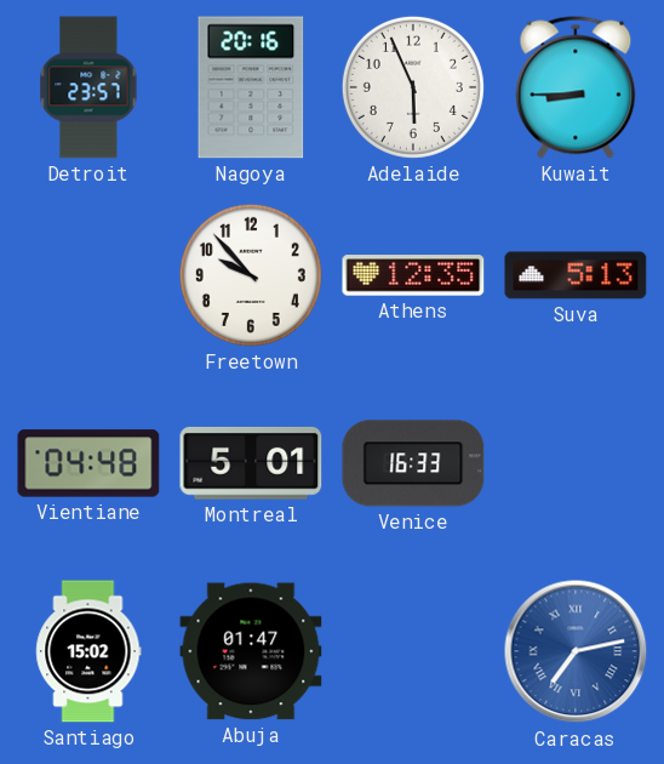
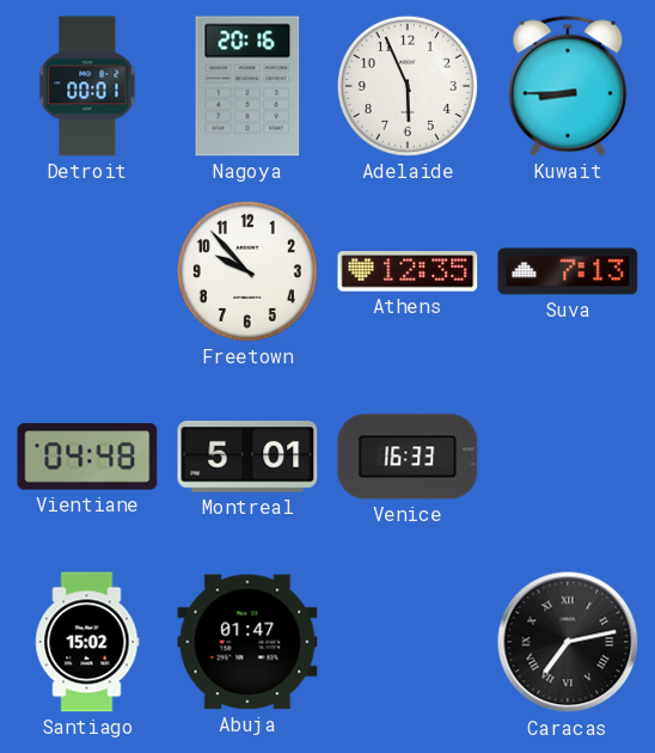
Detroit: 23:57 -> 00:01 (87, 86)
Suva: 5:13 -> 7:13 (568, 271)
Caracas dial: blue -> black (568, 642)
